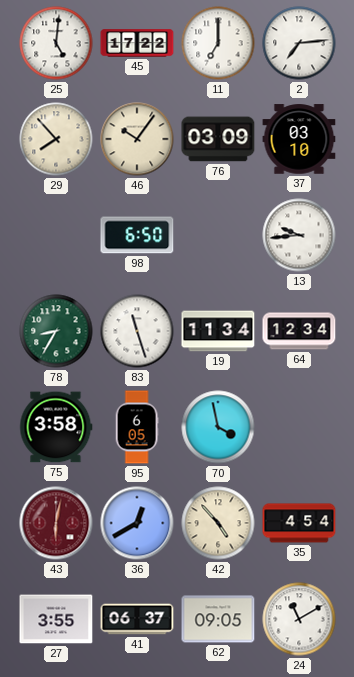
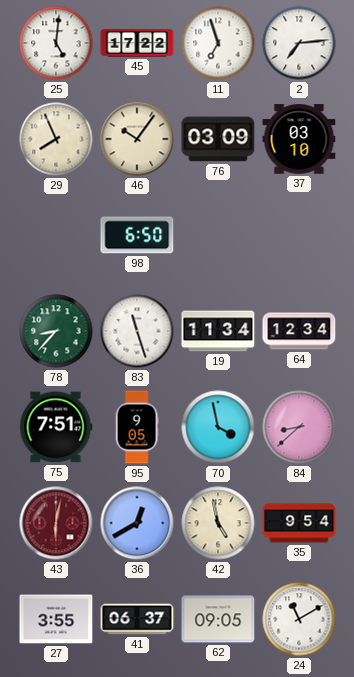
11: 7:00 -> 6:57 (218, 43)
29: 7:53 -> 7:56 (56, 139)
13: 9:44 -> none (299, 235)
78: 8:35 -> 8:37 (56, 331)
75: 3:58 -> 7:51 (56, 427)
95: 6:05 -> 9:05 (137, 427)
84: none -> 8:38 (299, 427)
42: 4:53 -> 4:58 (218, 523)
35: 4:54 -> 9:54 (299, 523)
